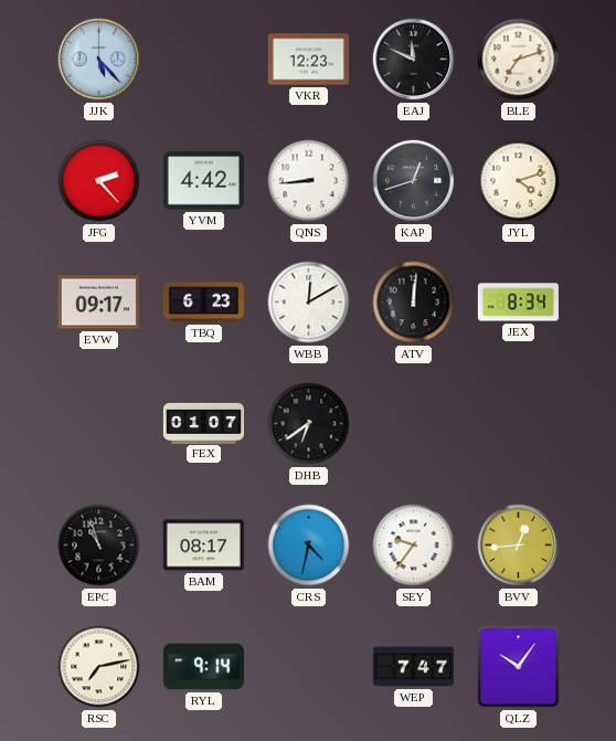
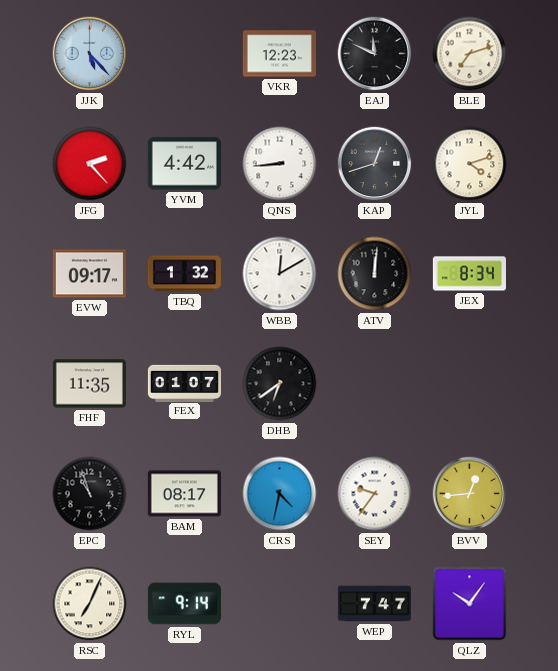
TBQ: 6:23 -> 1:32 (184, 274)
FHF: none -> 11:35 (89, 384)
RSC: 7:13 -> 7:04 (90, 604)
